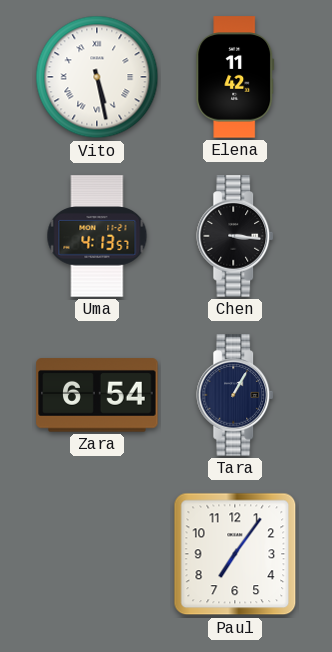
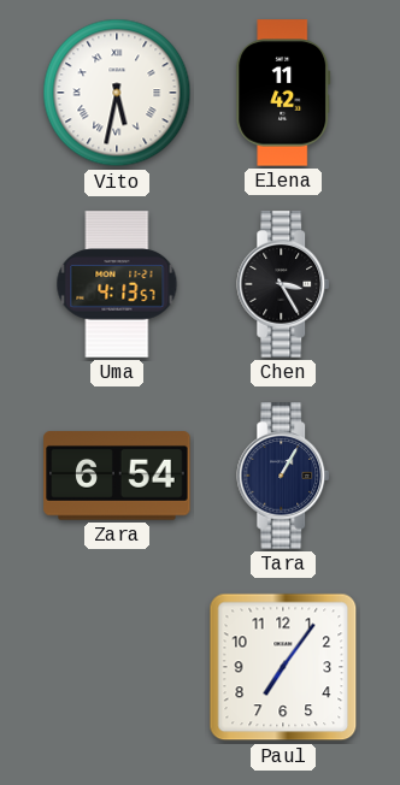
Vito: 5:28 -> 5:32 (117, 93)
Chen: 3:16 -> 3:25 (284, 284)
